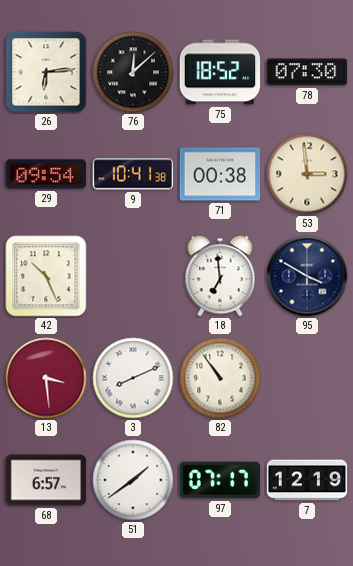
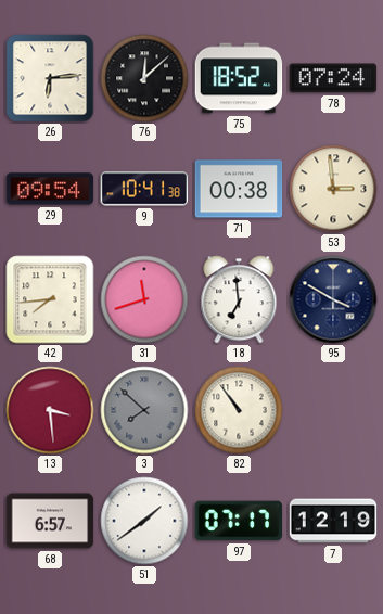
78: 07:30 -> 07:24 (333, 78)
42: 10:26 -> 7:44 (50, 299)
31: none -> 11:42 (144, 299)
3: 8:11 -> 7:52 (144, 410)
3 dial: white -> grey (144, 410)
